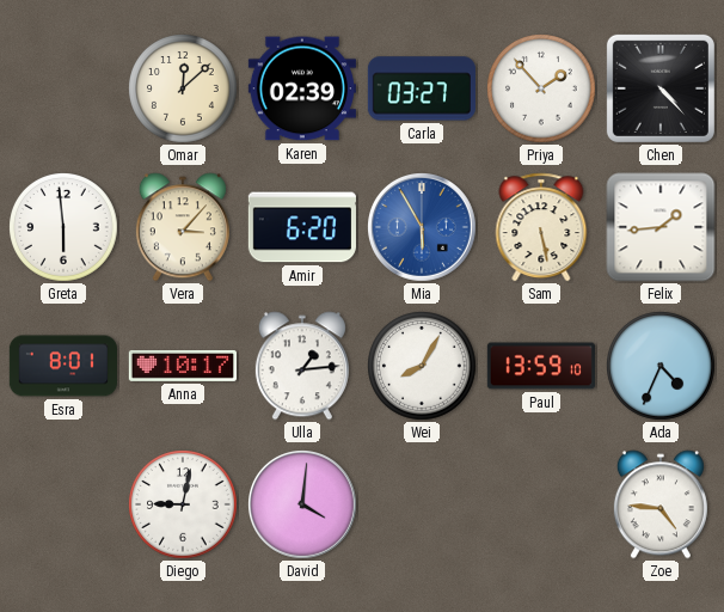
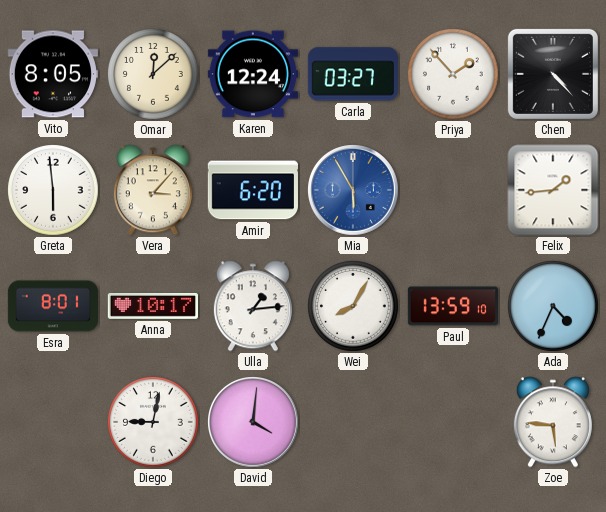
Vito: none -> 8:05 (53, 74)
Karen: 02:39 -> 12:24 (253, 74)
Sam: 5:28 -> none (541, 227)
Zoe: 4:46 -> 5:46 (553, 422)
